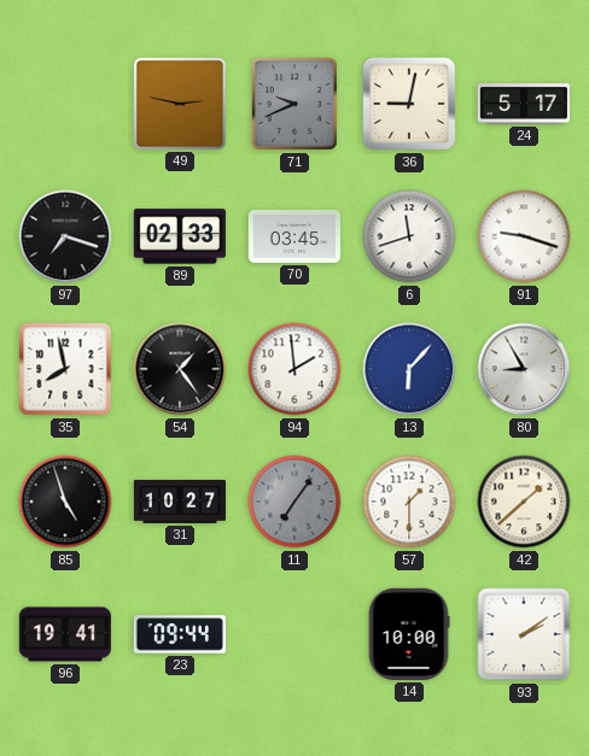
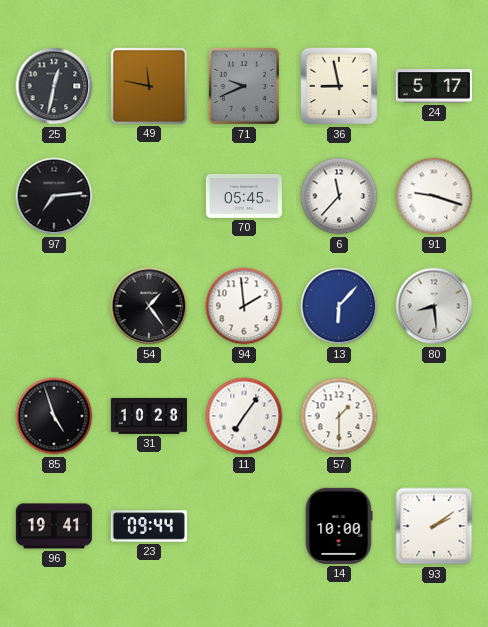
25: none -> 12:32 (54, 86)
49: 2:47 -> 11:47 (149, 86)
36: 9:02 -> 8:58 (339, 86)
97: 7:18 -> 7:14 (54, 196)
89: 02:33 -> none (180, 236)
70: 03:45 -> 05:45 (244, 196)
6: 11:42 -> 11:37 (339, 196)
35: 7:58 -> none (65, 369)
80: 8:55 -> 8:29 (434, 306)
31: 10:27 -> 10:28 (149, 416)
11 dial: grey -> white (244, 416)
42: 1:38 -> none (524, 502)
